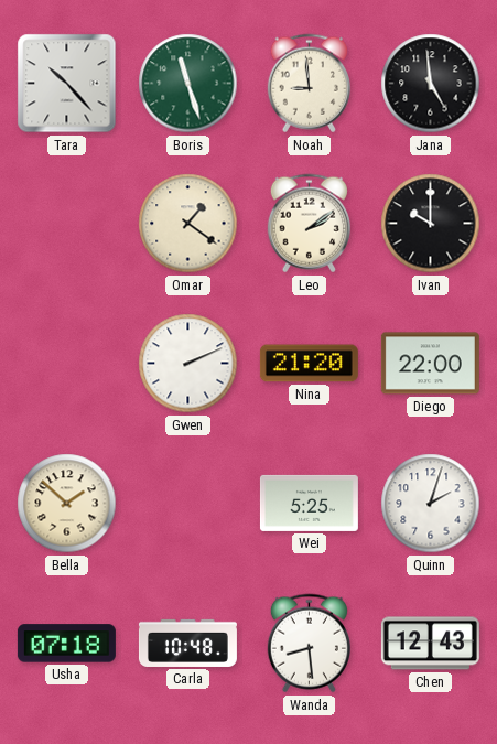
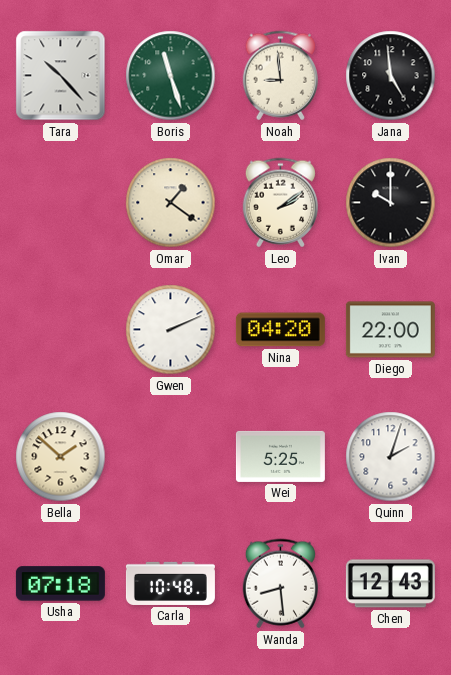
Nina: 21:20 -> 04:20 (280, 330)
